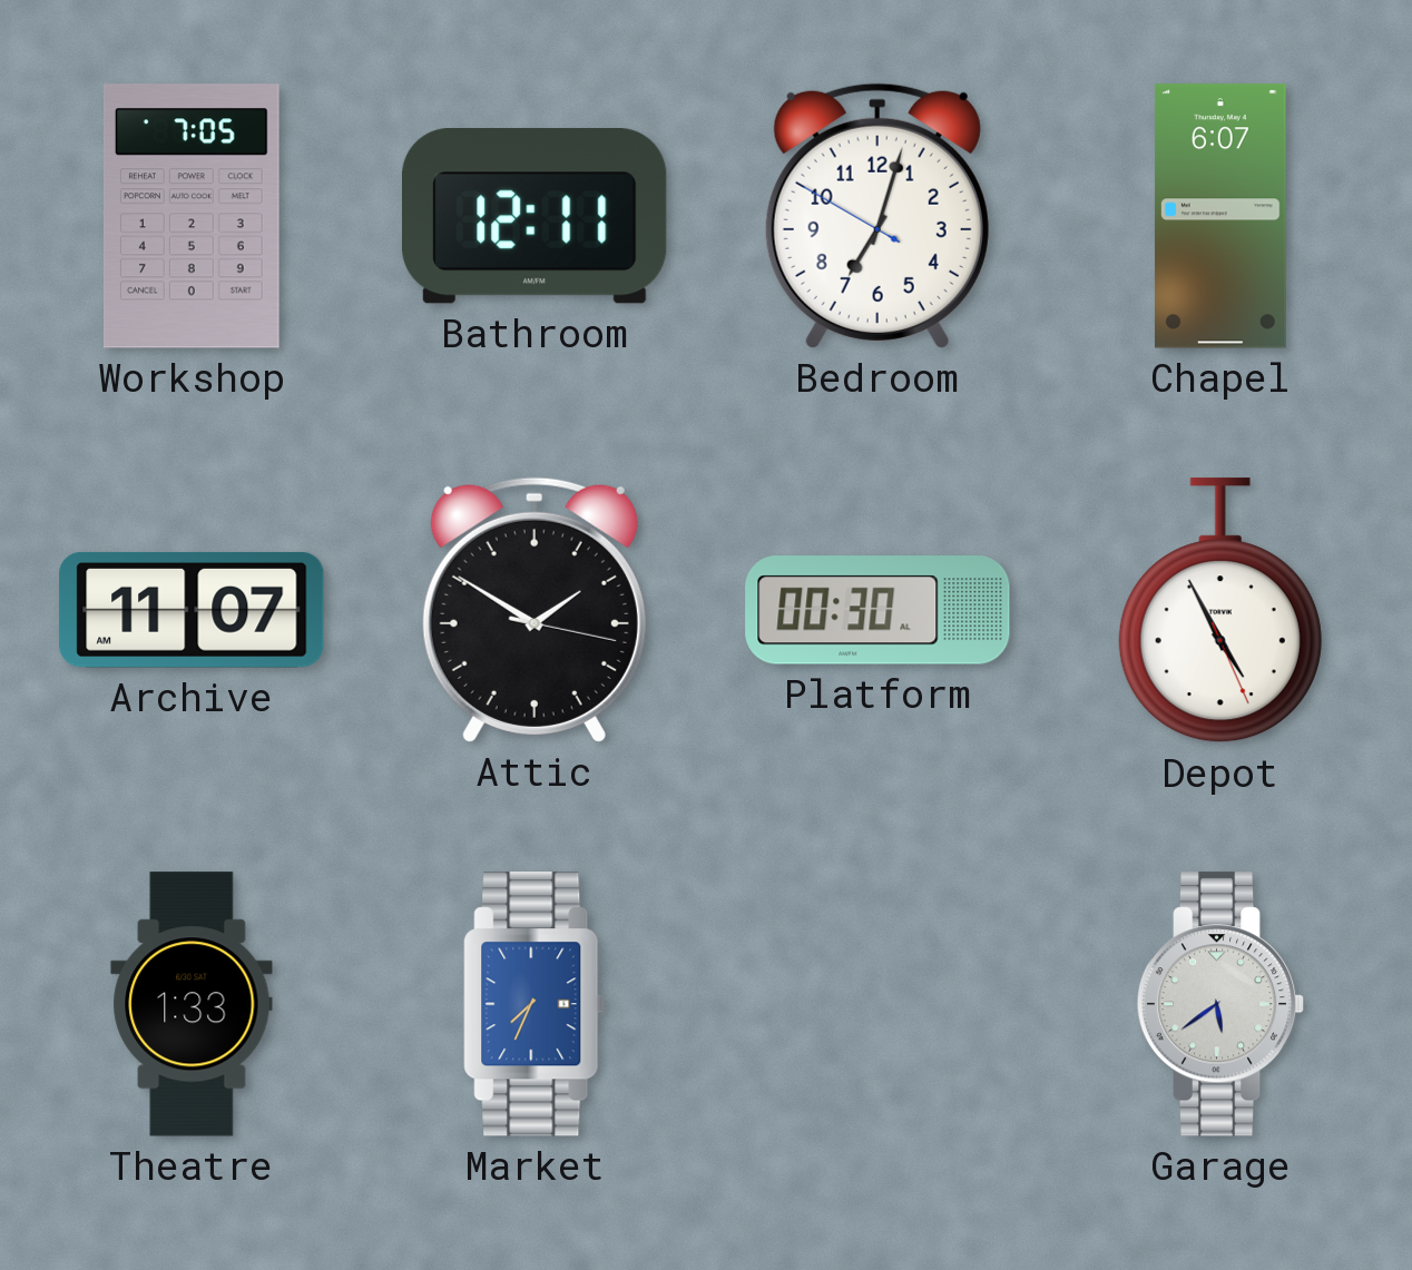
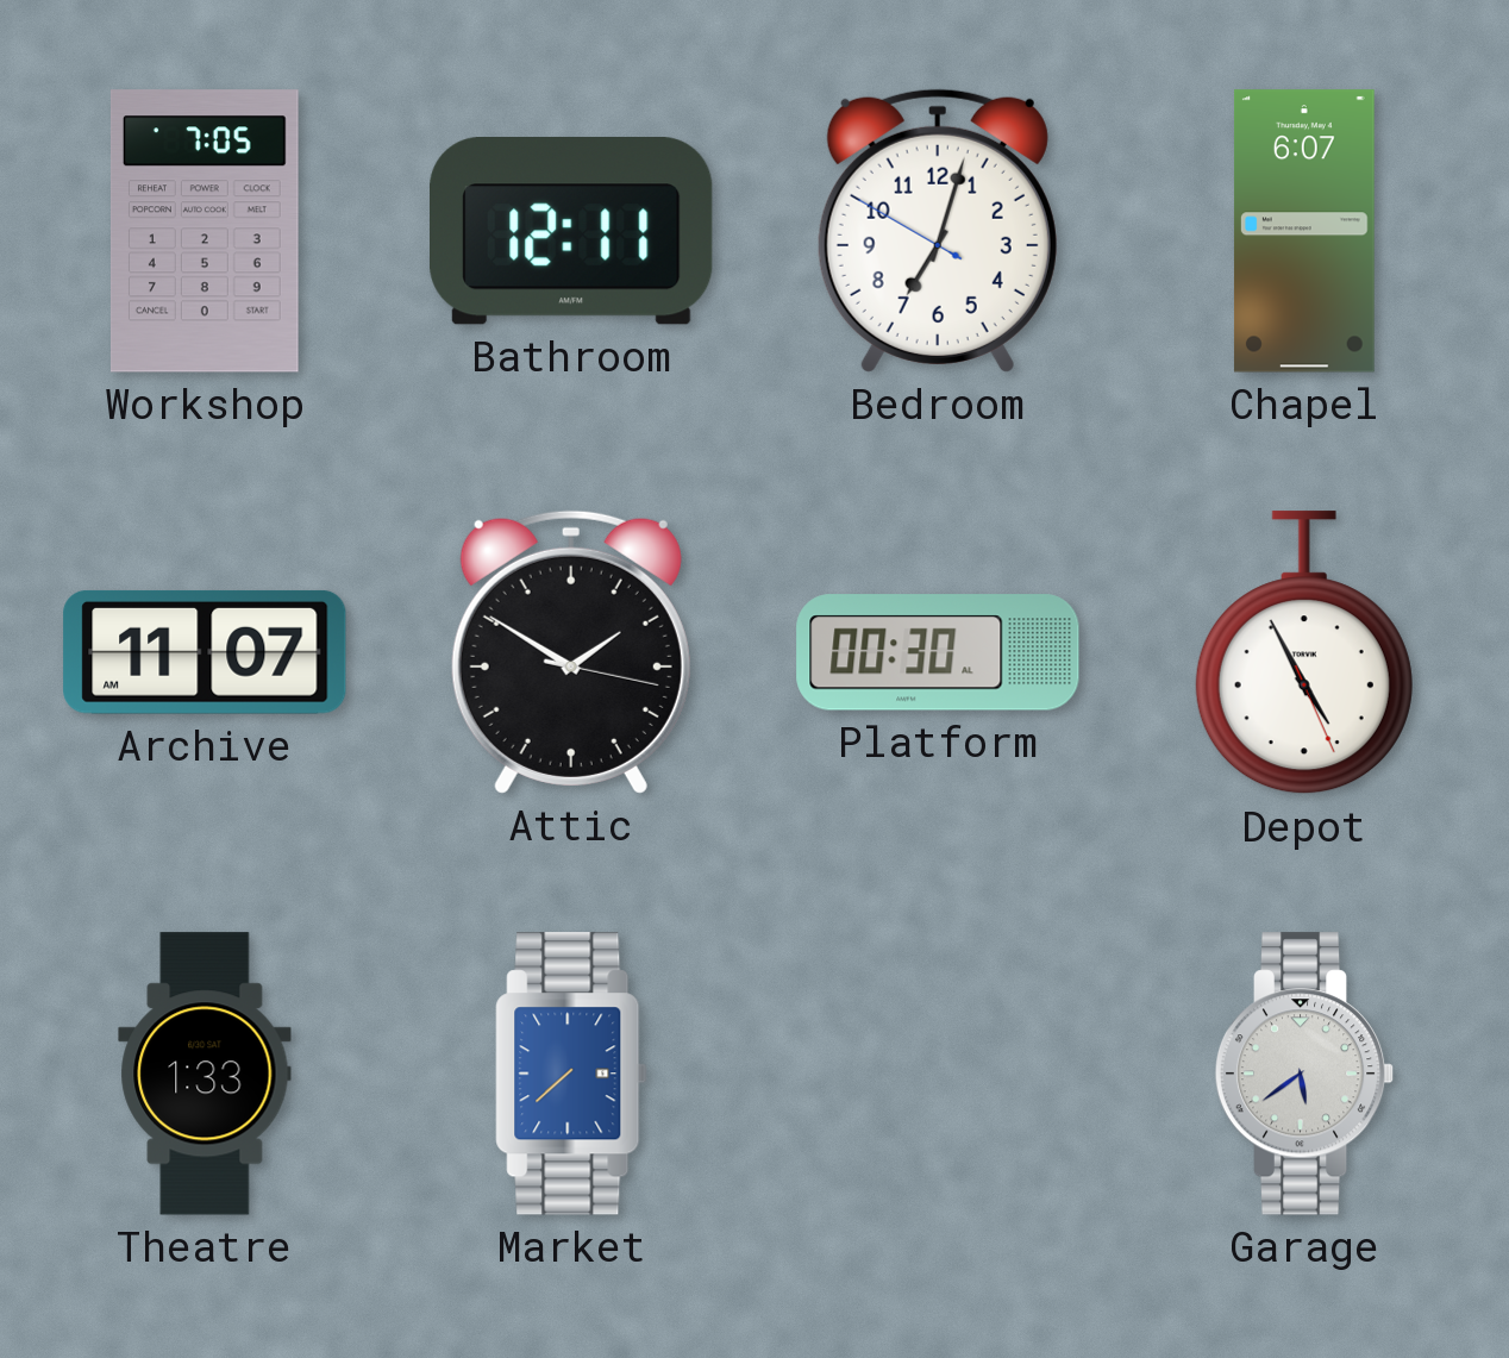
Market: 7:34 -> 7:38 (571, 1074)
